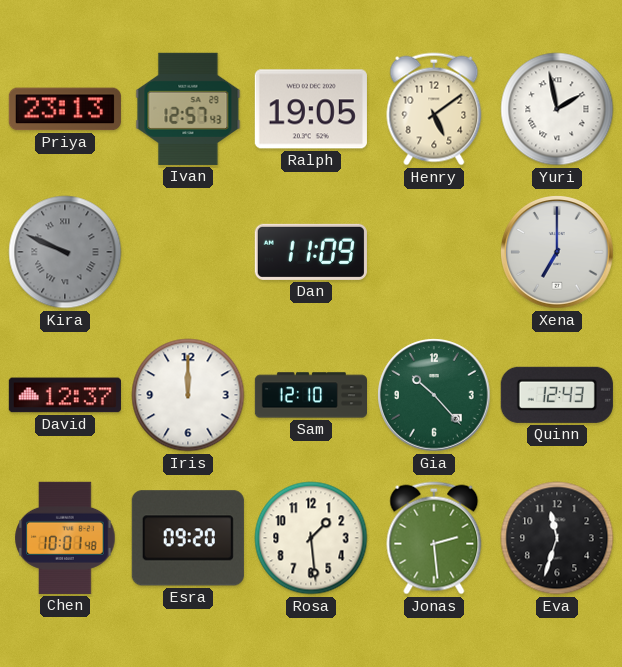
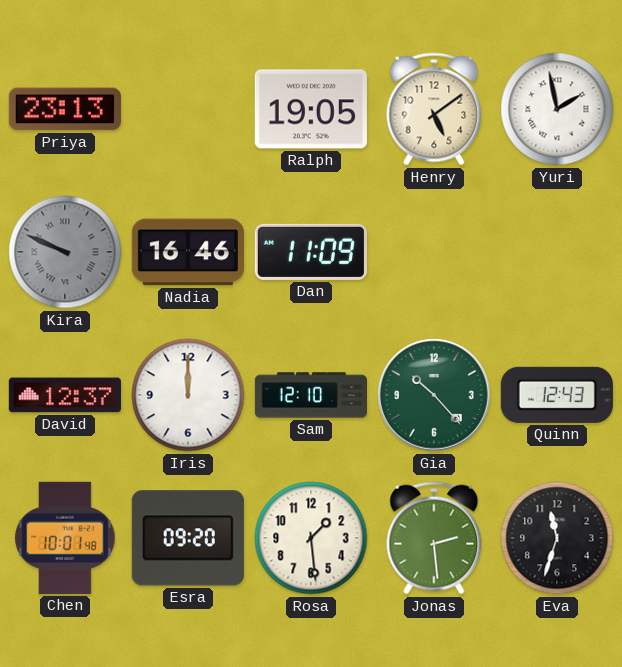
Ivan: 12:57 -> none (188, 109)
Nadia: none -> 16:46 (188, 252)
Xena: 7:00 -> none (557, 252)
